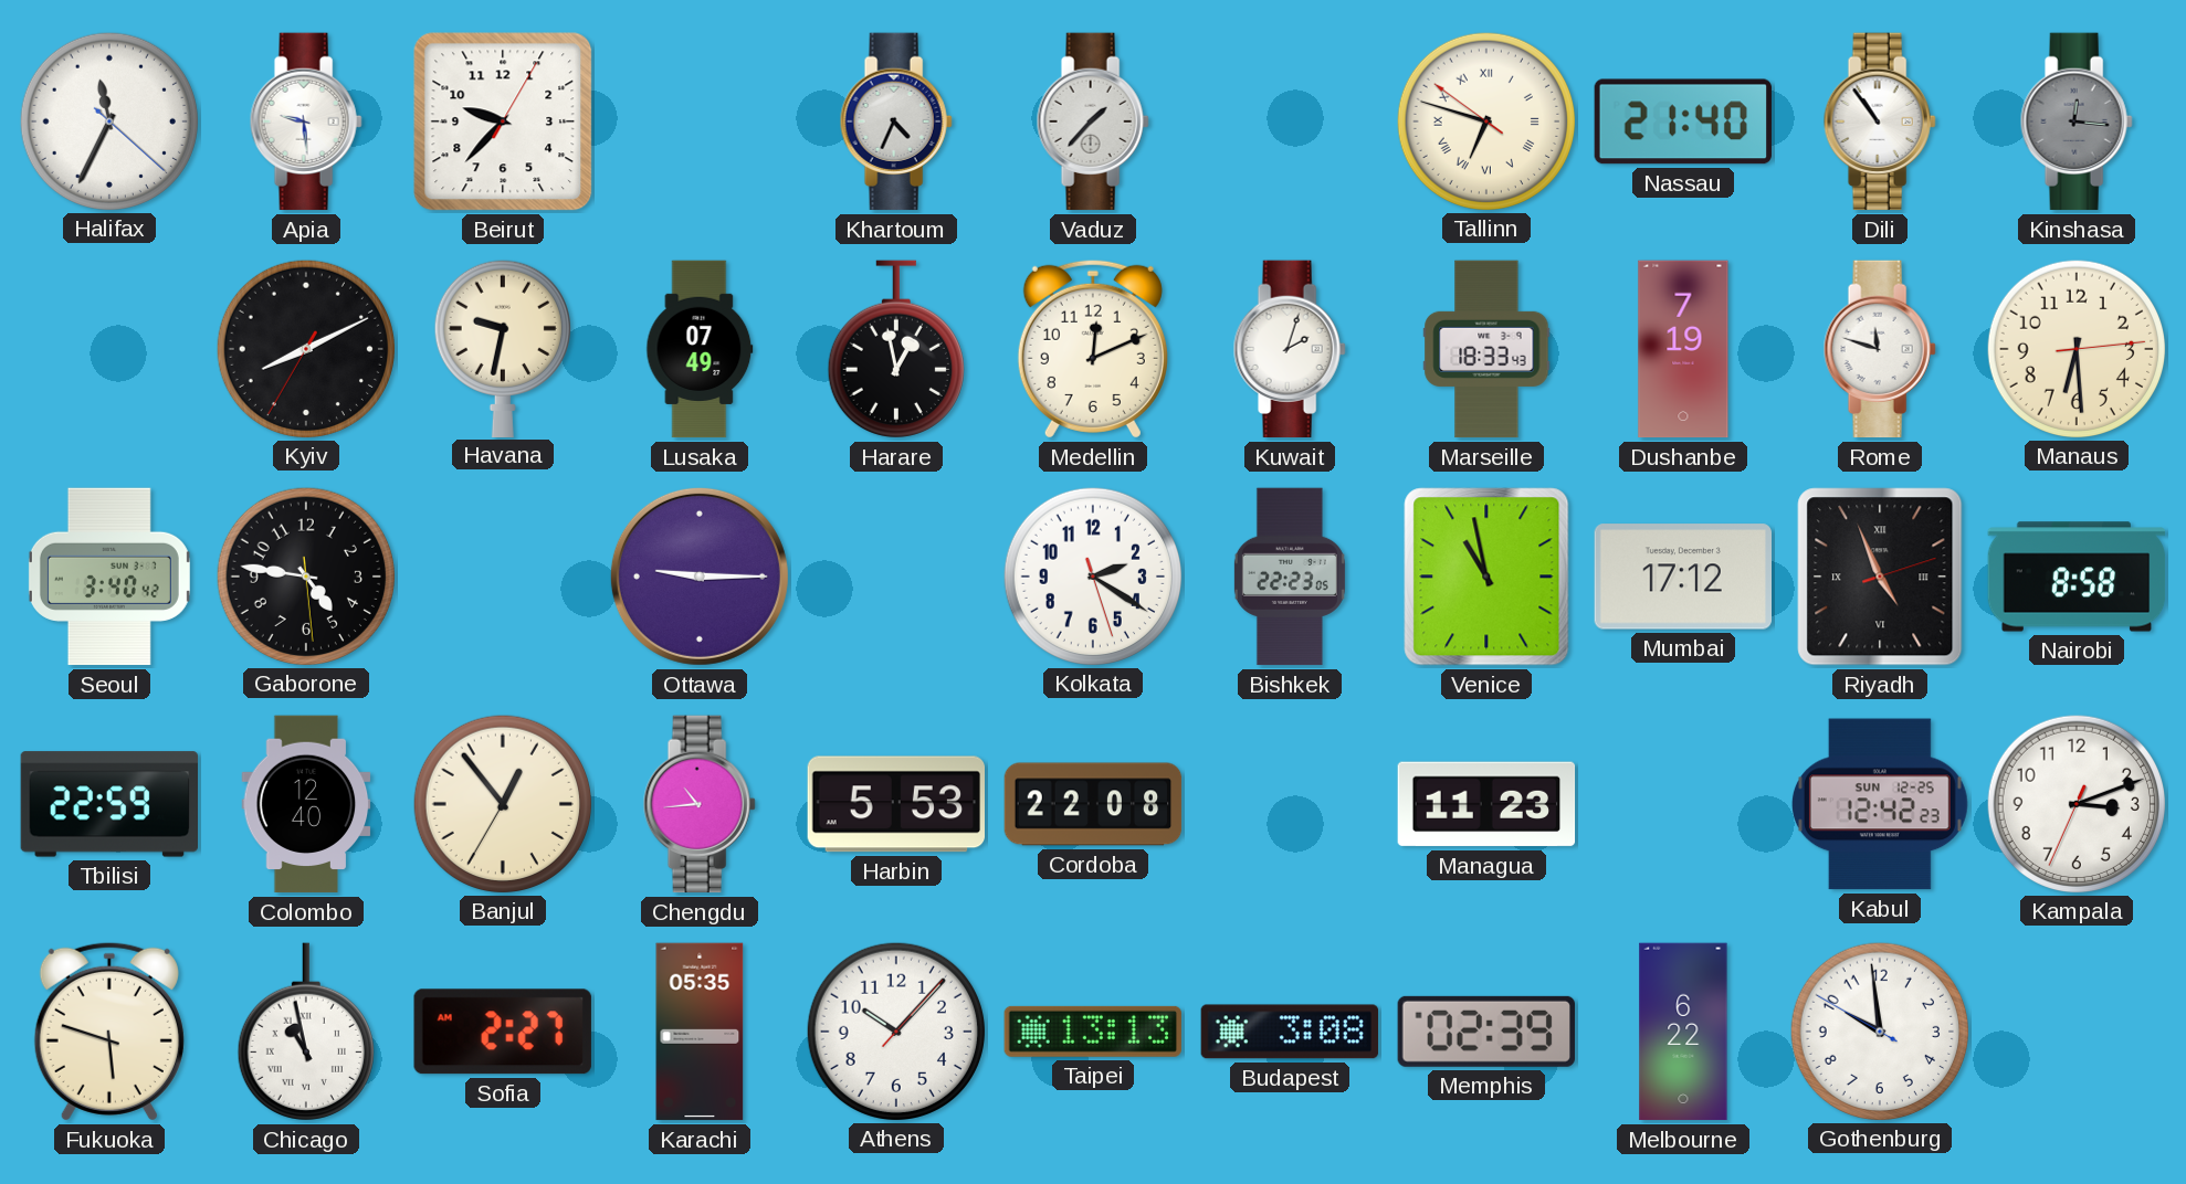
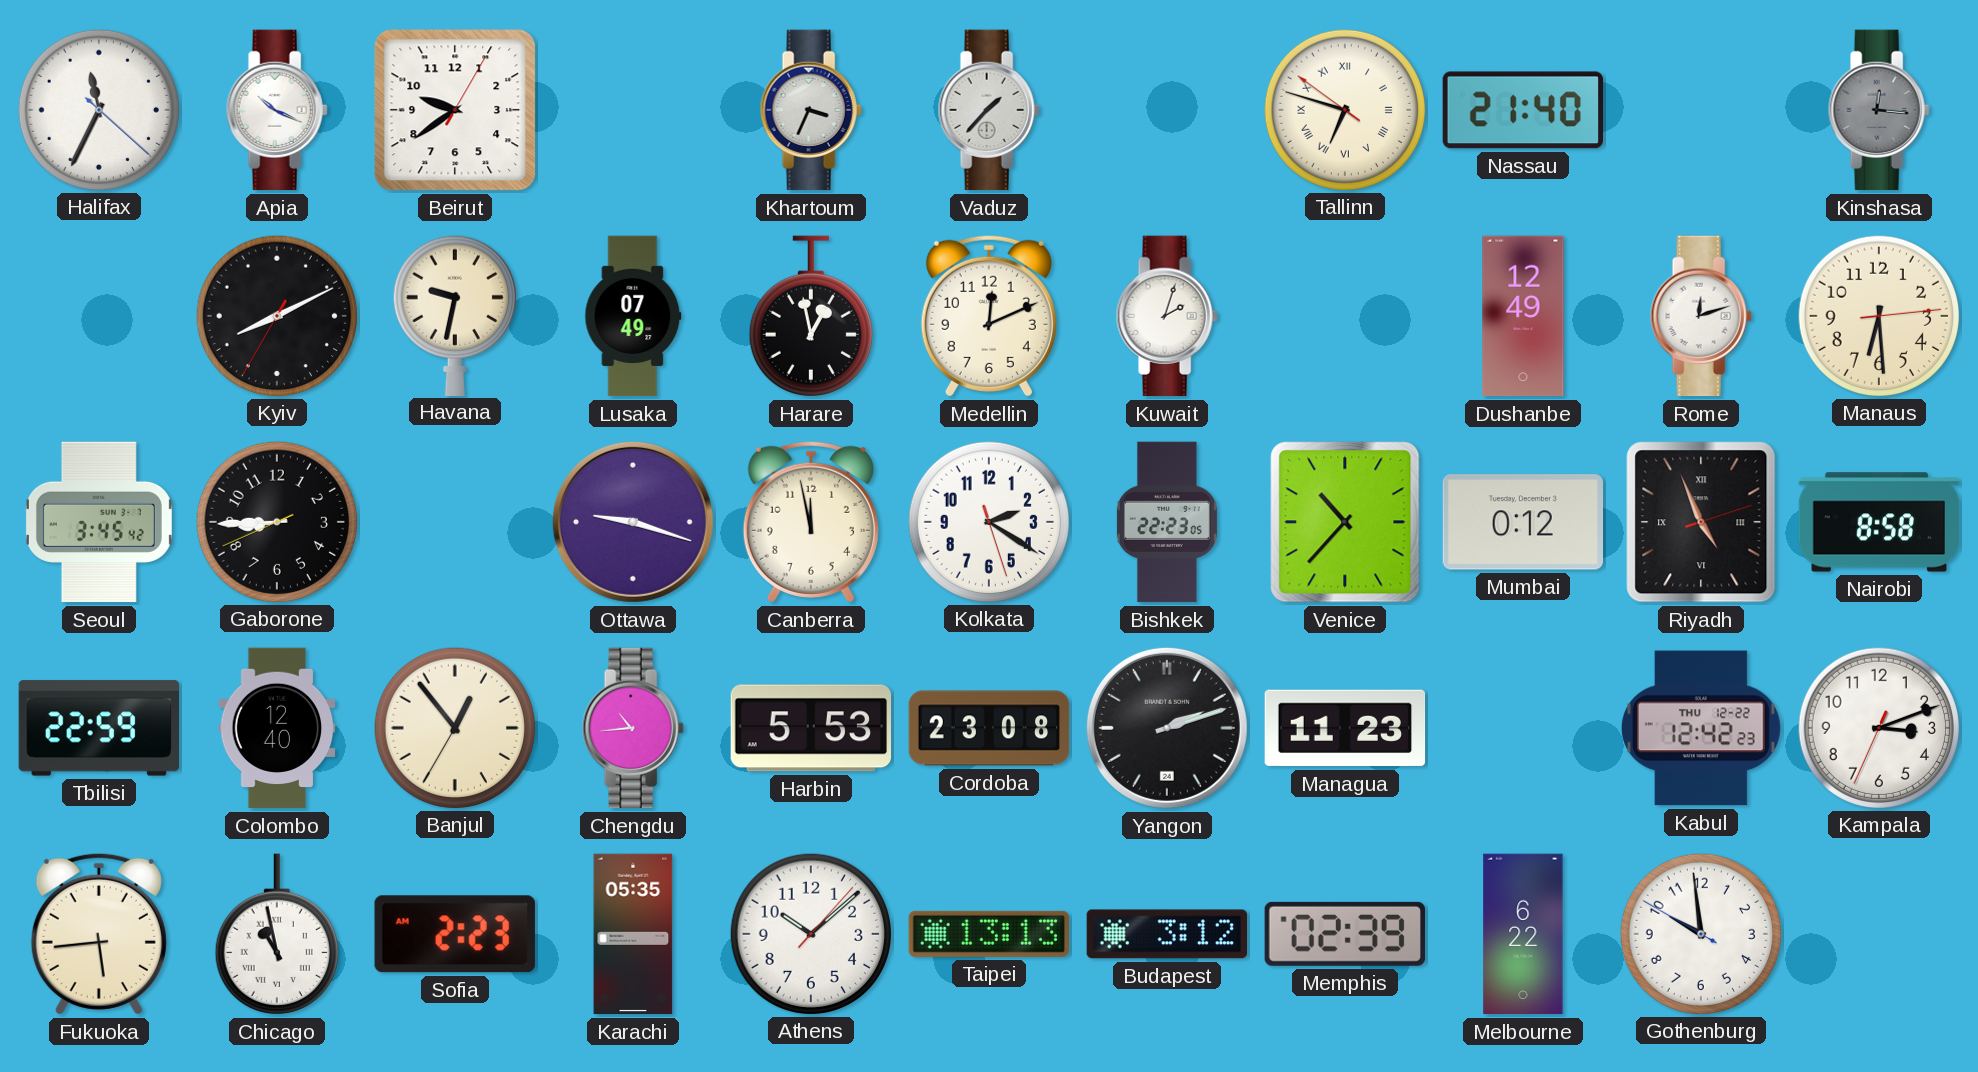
Apia: 9:29 -> 10:19 (277, 110)
Beirut: 9:37 -> 9:39 (455, 110)
Khartoum: 4:34 -> 3:34 (811, 110)
Dili: 10:54 -> none (1880, 121)
Marseille: 18:33 -> none (1486, 349)
Dushanbe: 7:19 -> 12:49 (1523, 316)
Rome: 11:48 -> 12:12 (1701, 316)
Seoul: 3:40 -> 3:45 (99, 522)
Gaborone: 4:46 -> 8:44 (276, 521)
Ottawa: 9:15 -> 9:18 (633, 522)
Canberra: none -> 11:58 (811, 522)
Venice: 10:58 -> 10:37 (1345, 522)
Mumbai: 17:12 -> 0:12 (1522, 522)
Cordoba: 22:08 -> 23:08 (989, 728)
Yangon: none -> 2:12 (1167, 728)
Kabul date: SUN 12-25 -> THU 12-22 (1701, 728)
Fukuoka: 5:48 -> 5:44 (99, 934)
Sofia: 2:27 -> 2:23 (455, 934)
Athens: 10:07 -> 10:08 (810, 933)
Budapest: 3:08 -> 3:12 (1167, 934)
